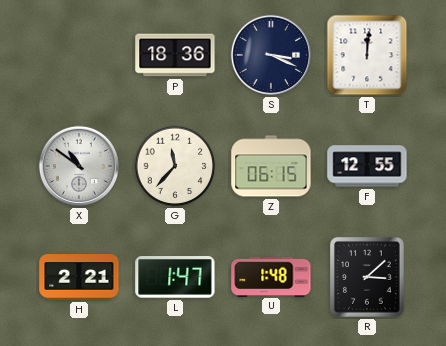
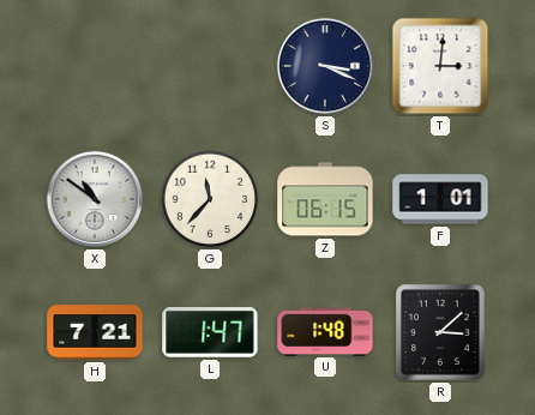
P: 18:36 -> none (175, 55)
T: 12:01 -> 3:01 (440, 66)
F: 12:55 -> 1:01 (440, 199)
H: 2:21 -> 7:21 (95, 332)
